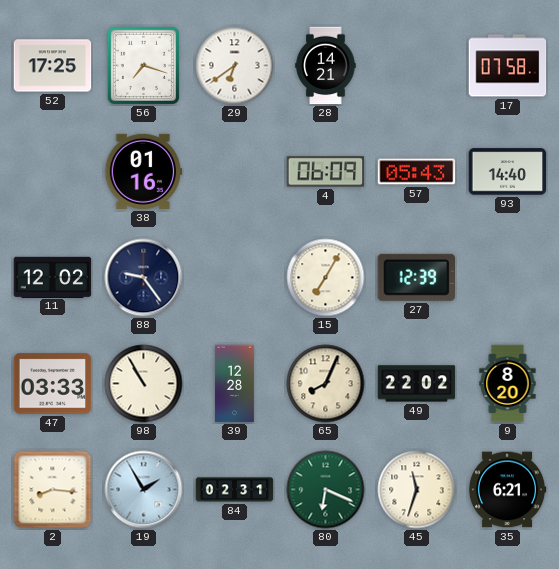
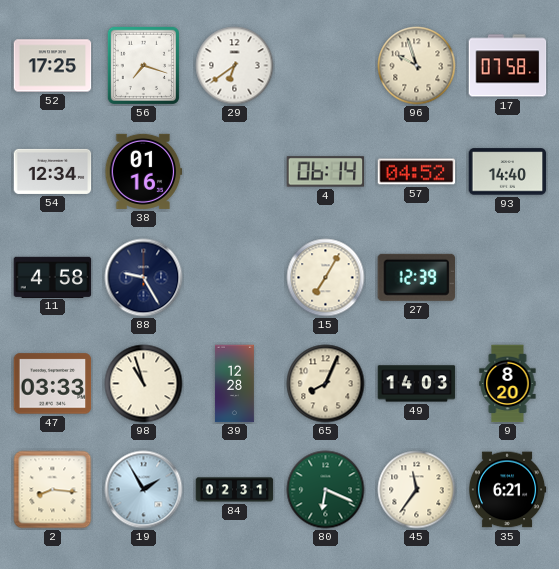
28: 14:21 -> none (326, 66)
96: none -> 9:57 (417, 66)
54: none -> 12:34 (53, 171)
4: 06:09 -> 06:14 (326, 172)
57: 05:43 -> 04:52 (417, 172)
11: 12:02 -> 4:58 (53, 277)
88: 9:24 -> 9:25 (144, 278)
98: 10:55 -> 10:57 (144, 384)
49: 22:02 -> 14:03 (417, 384)
45: 11:33 -> 11:36 (417, 490)
